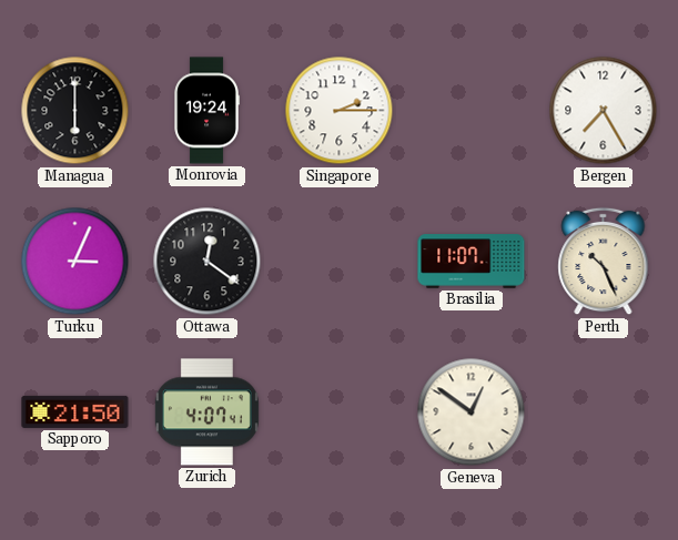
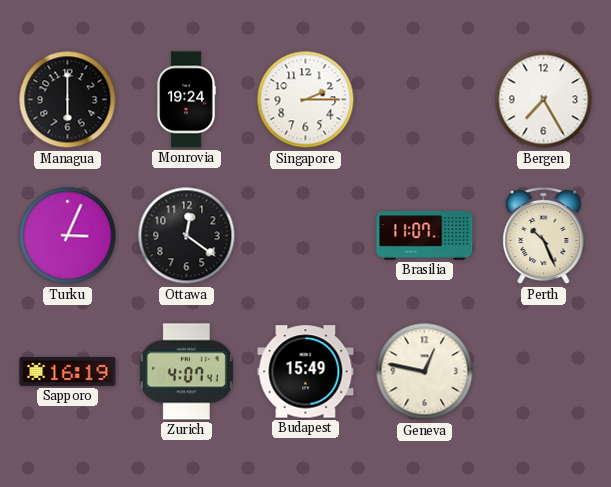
Sapporo: 21:50 -> 16:19 (68, 371)
Budapest: none -> 15:49 (306, 372)
Geneva: 12:51 -> 12:47 (425, 372)
